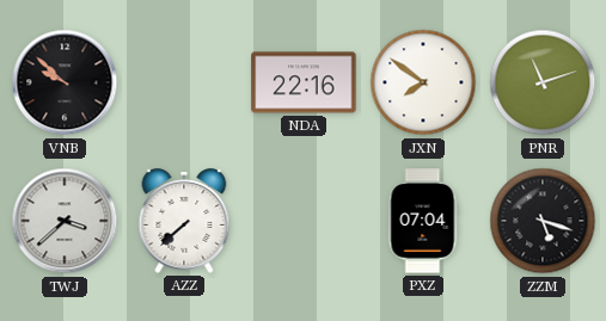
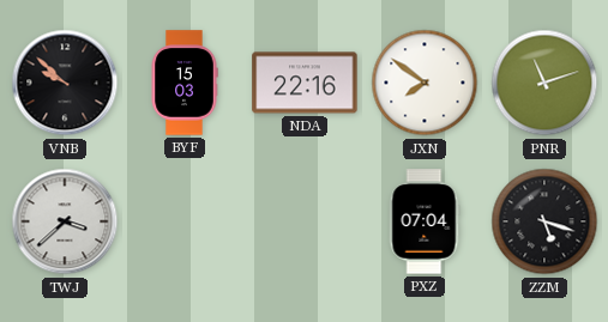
BYF: none -> 15:03 (185, 83)
AZZ: 7:38 -> none (184, 221)
